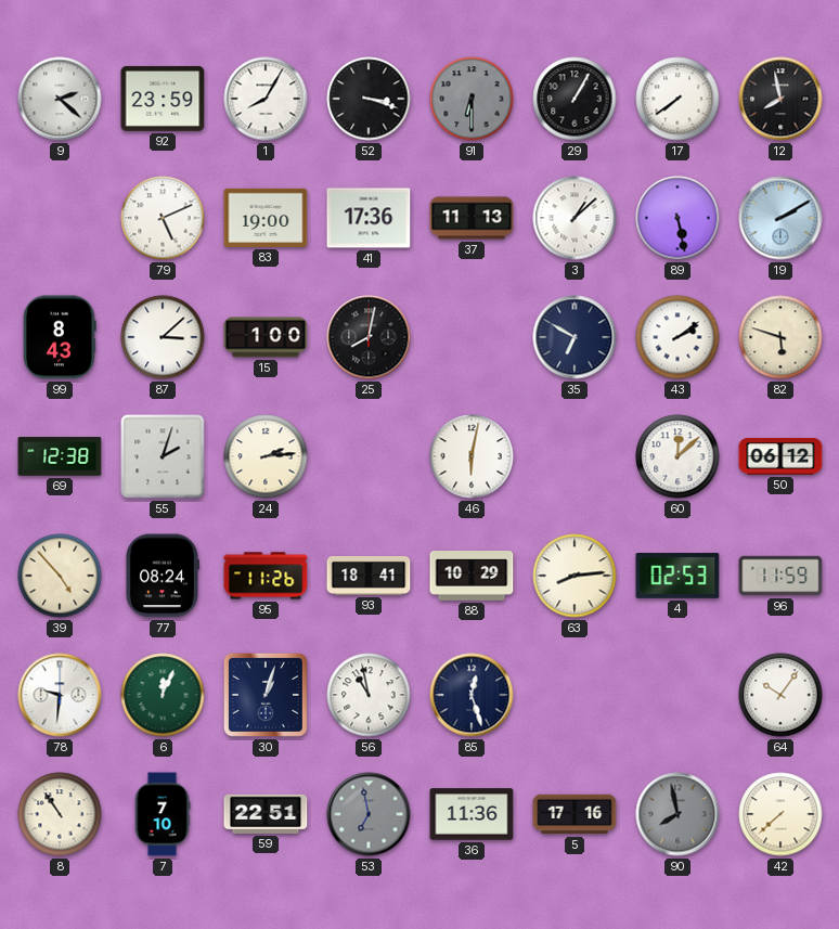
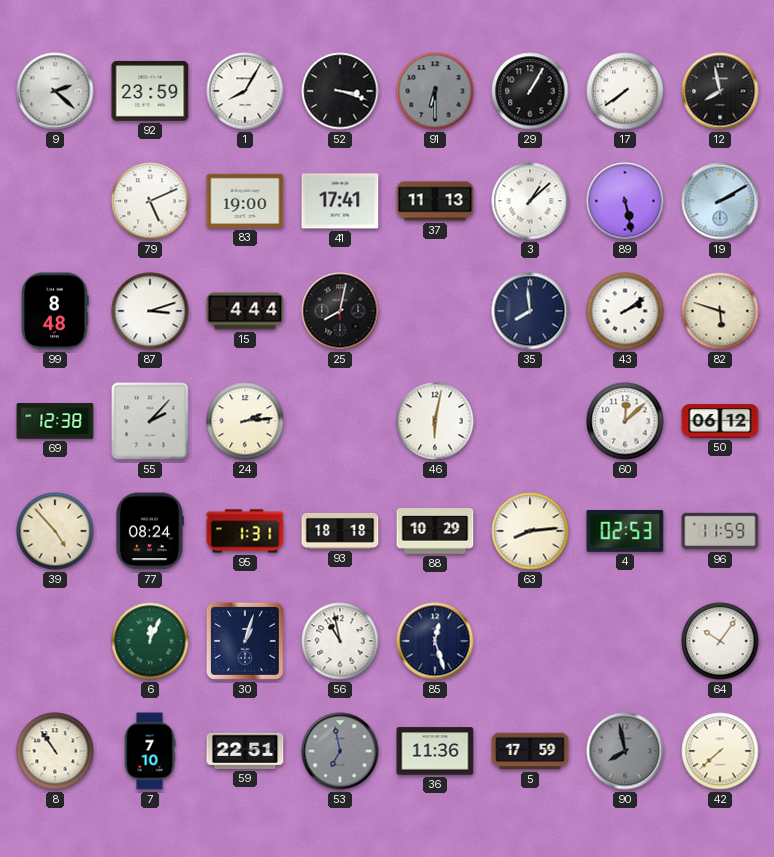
41: 17:36 -> 17:41 (340, 201)
99: 8:43 -> 8:48 (55, 311)
87: 3:08 -> 3:12 (150, 311)
15: 1:00 -> 4:44 (245, 311)
35: 6:50 -> 7:59 (530, 311)
55: 2:03 -> 2:07 (150, 421)
95: 11:26 -> 1:31 (245, 531)
93: 18:41 -> 18:18 (340, 531)
78: 9:31 -> none (60, 695)
5: 17:16 -> 17:59 (530, 751)
